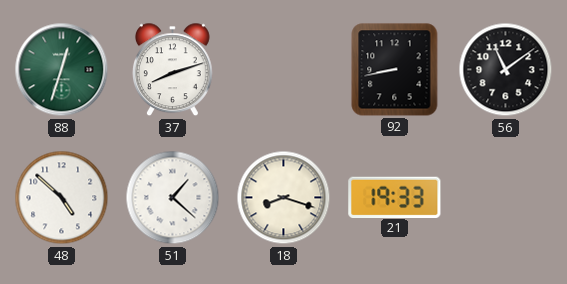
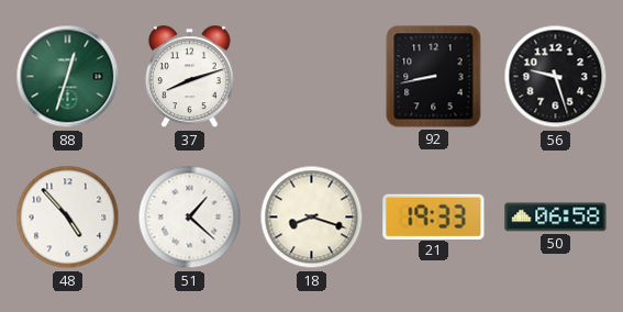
56: 11:09 -> 9:27 (556, 77)
48: 4:52 -> 4:53 (68, 218)
50: none -> 06:58 (556, 218)
